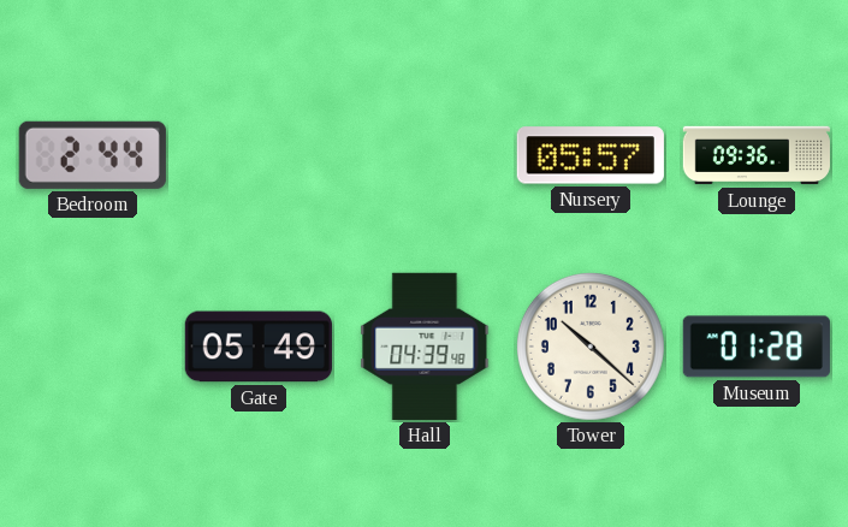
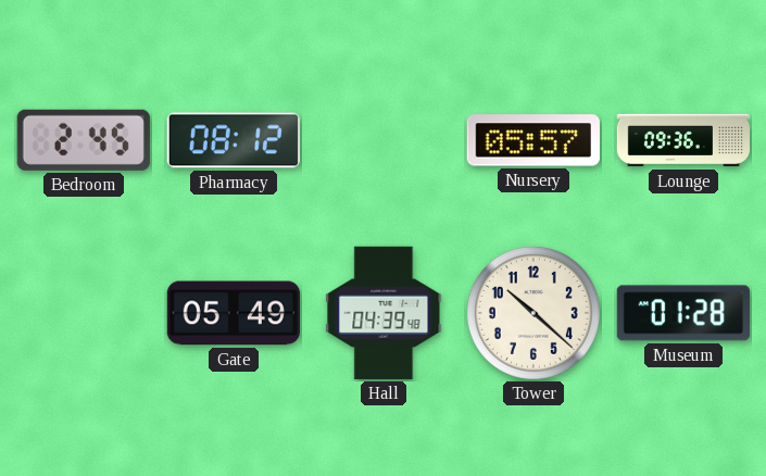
Bedroom: 2:44 -> 2:45 (84, 140)
Pharmacy: none -> 08:12 (234, 140)
